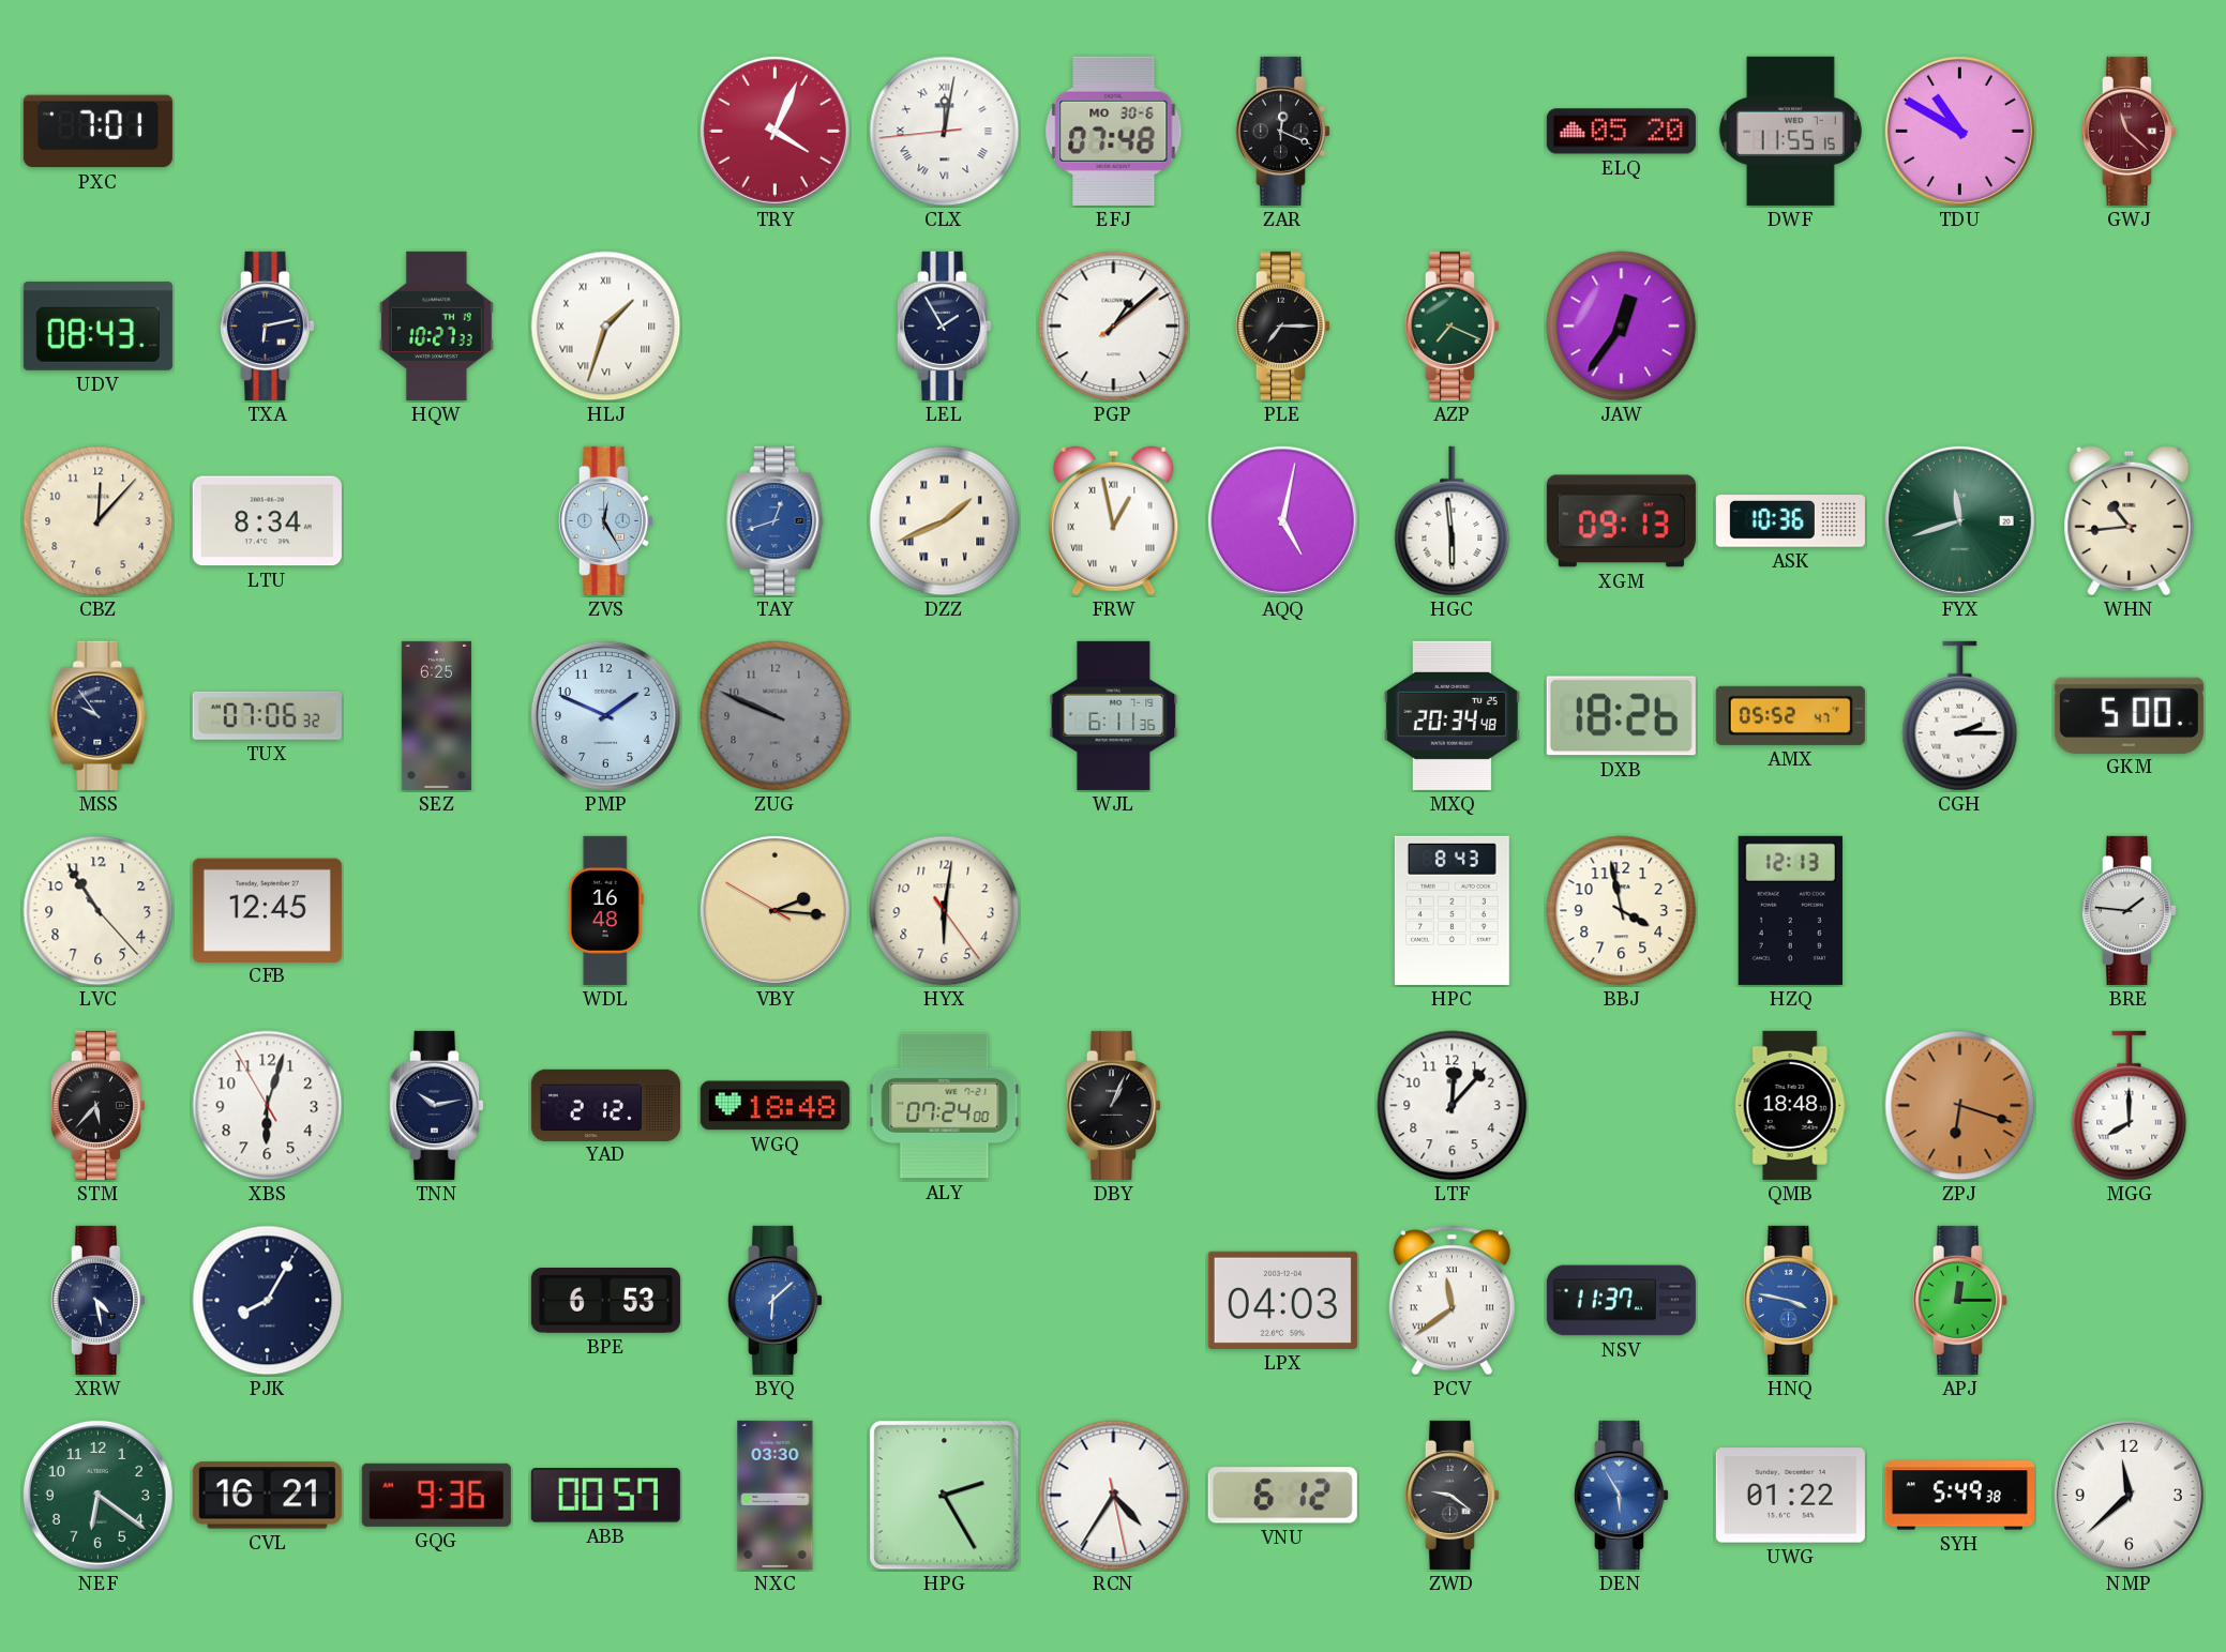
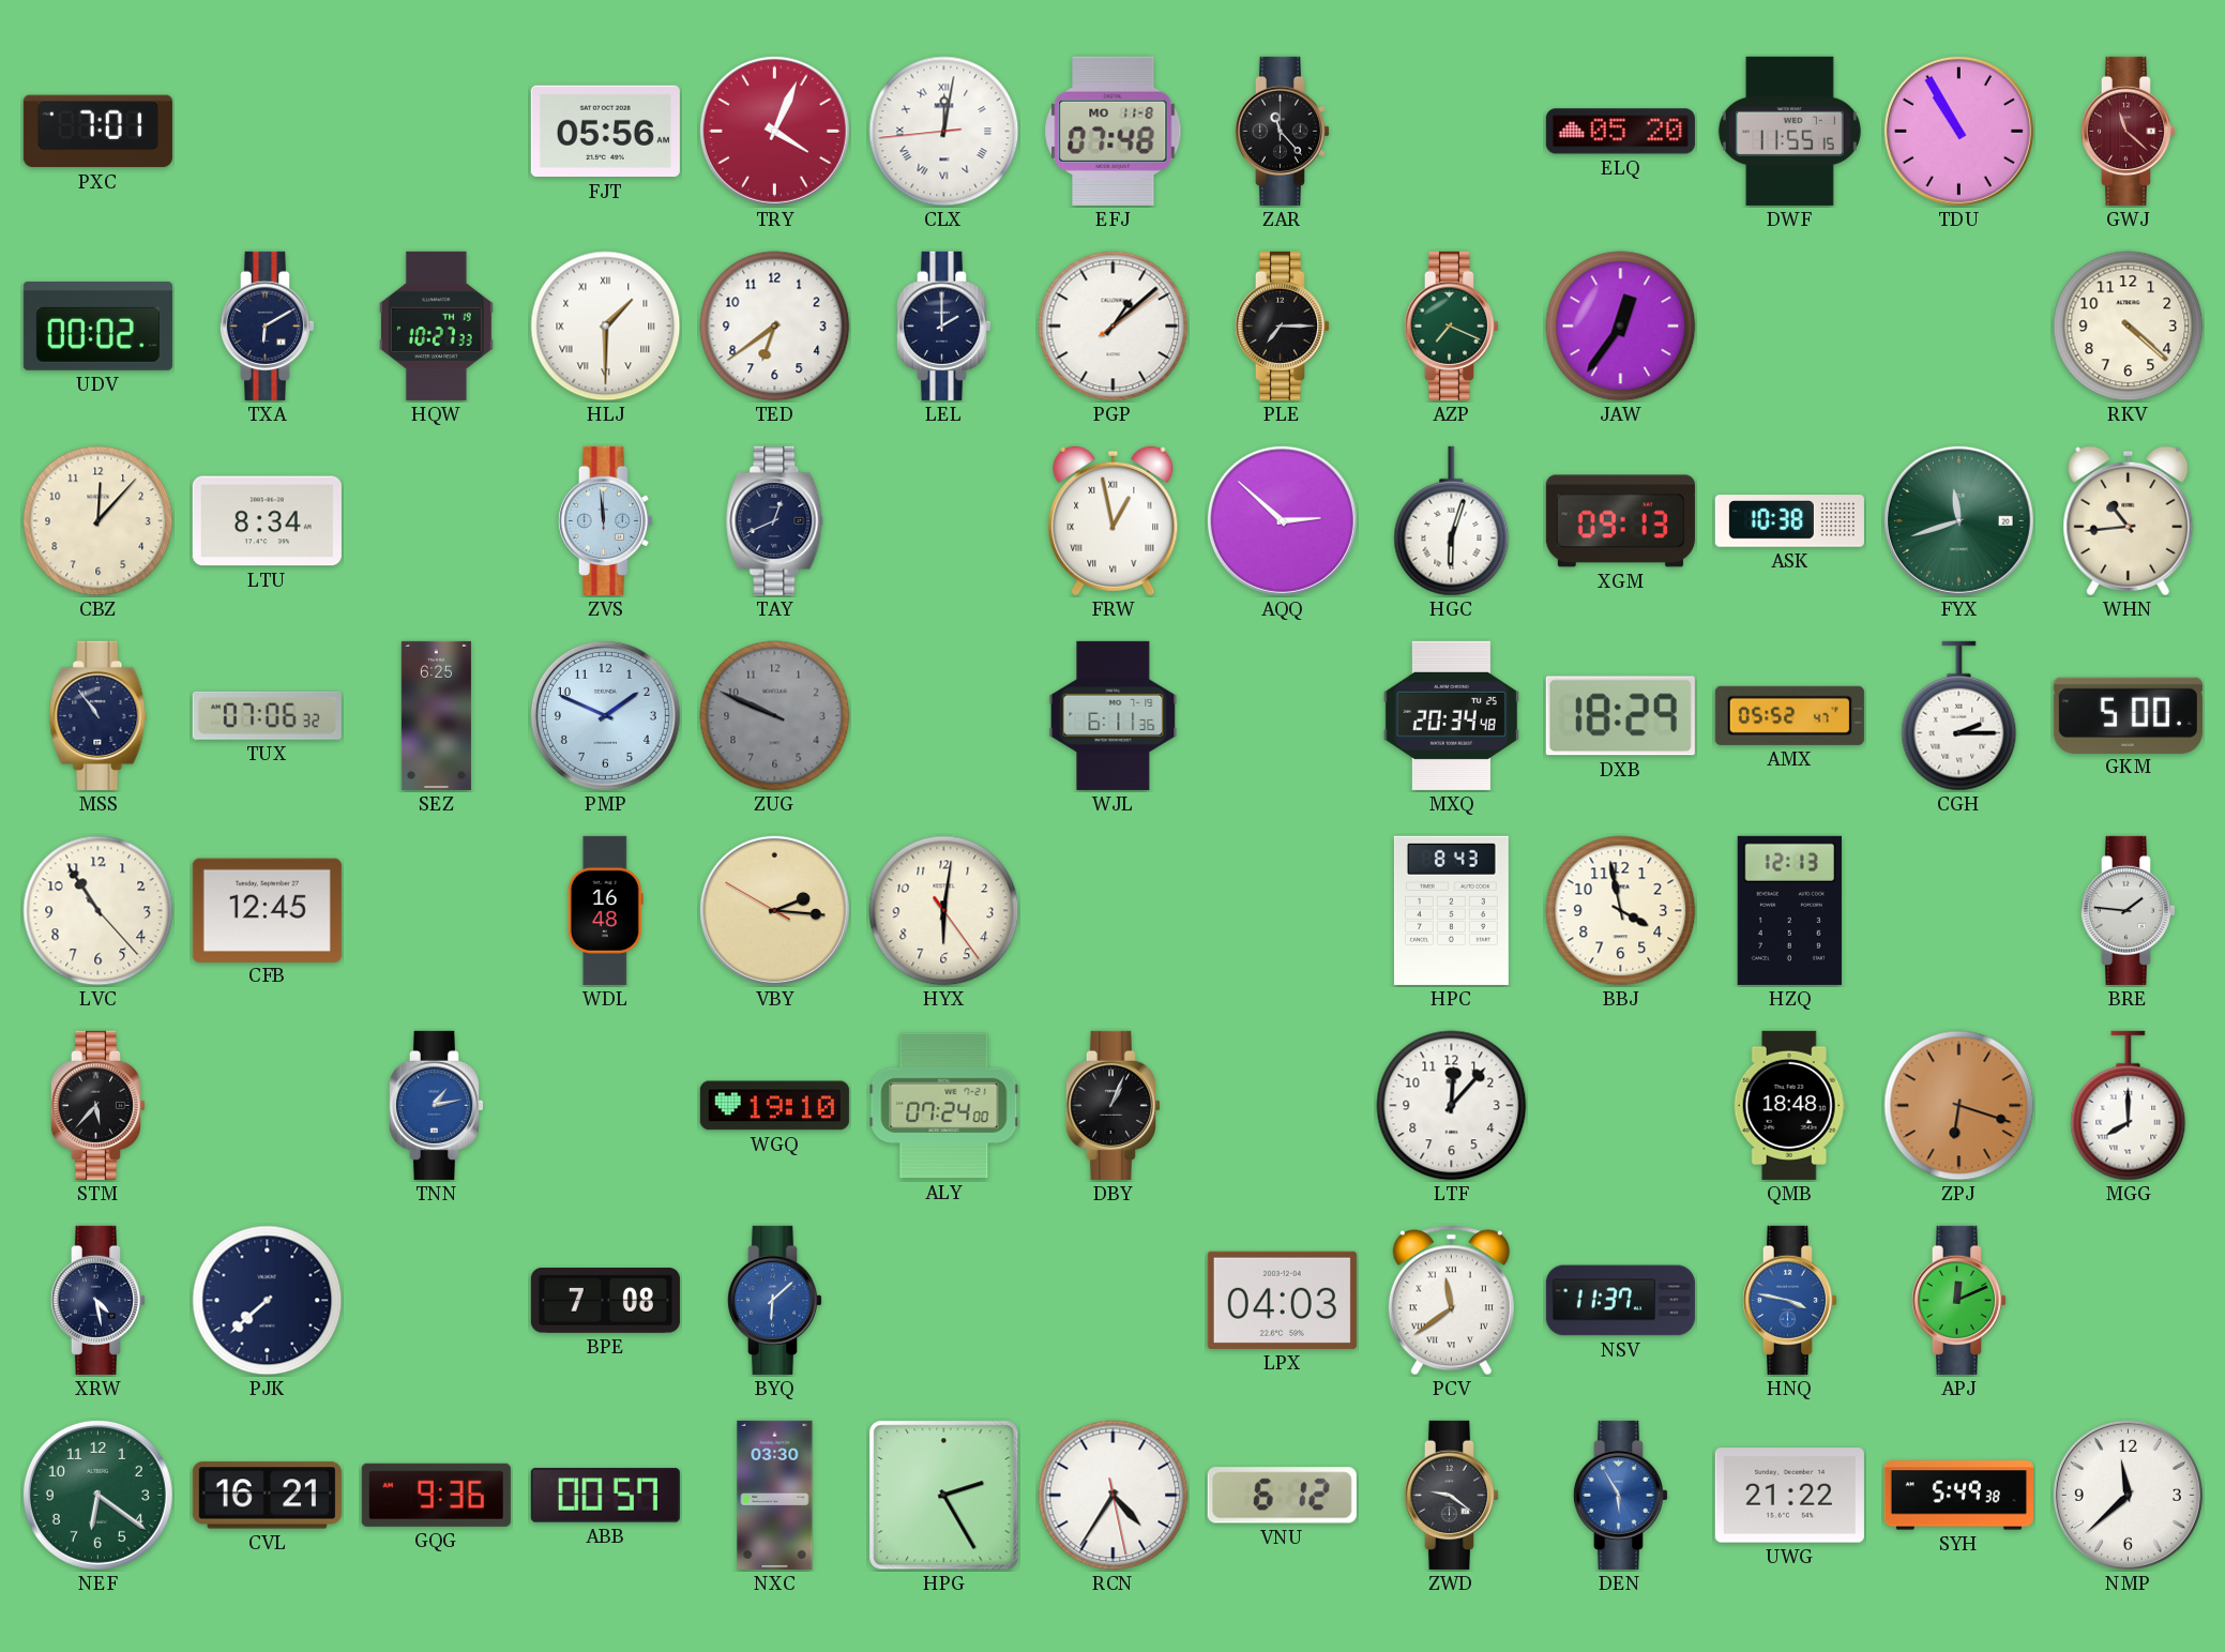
FJT: none -> 05:56 (605, 132)
EFJ date: MO 30-6 -> MO 11-8 (1114, 131)
ZAR: 12:19 -> 11:23 (1282, 131)
TDU: 10:50 -> 10:55 (1958, 131)
UDV: 08:43 -> 00:02 (97, 325)
TXA: 6:13 -> 6:10 (267, 325)
HLJ: 1:33 -> 1:30 (606, 327)
TED: none -> 6:39 (775, 327)
LEL: 1:55 -> 2:00 (943, 325)
RKV: none -> 4:22 (2129, 327)
ZVS: 12:25 -> 11:59 (605, 520)
TAY: 12:42 -> 12:41 (775, 520)
TAY dial: blue -> navy (775, 520)
DZZ: 1:41 -> none (945, 521)
AQQ: 5:02 -> 2:52 (1282, 520)
HGC: 5:59 -> 6:03 (1452, 521)
ASK: 10:36 -> 10:38 (1789, 521)
MSS: 9:54 -> 10:54 (99, 715)
DXB: 18:26 -> 18:29 (1620, 716)
XBS: 6:02 -> none (268, 1106)
TNN: 10:13 -> 1:13 (436, 1105)
TNN dial: navy -> blue (436, 1105)
YAD: 2:12 -> none (605, 1105)
WGQ: 18:48 -> 19:10 (774, 1106)
PJK: 8:05 -> 7:38 (268, 1301)
BPE: 6:53 -> 7:08 (605, 1301)
APJ: 12:15 -> 12:11 (1958, 1300)
UWG: 01:22 -> 21:22 (1789, 1496)
